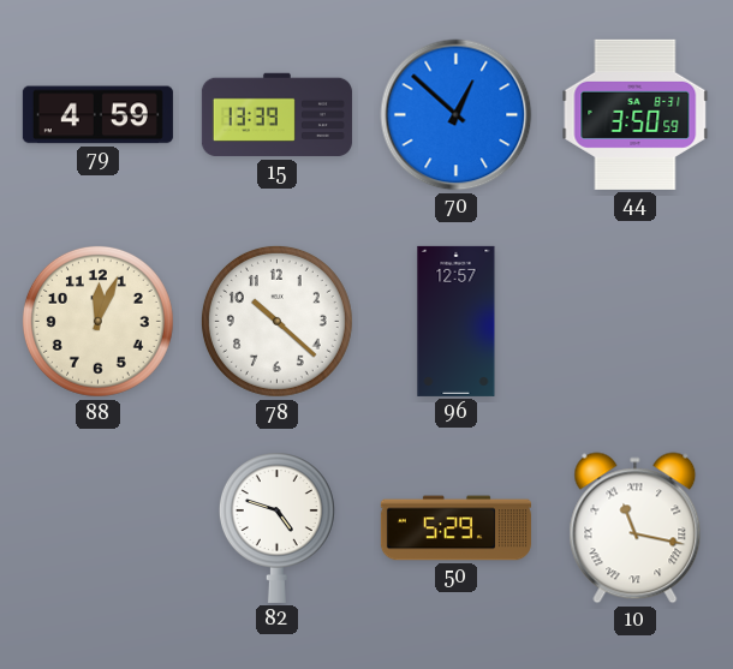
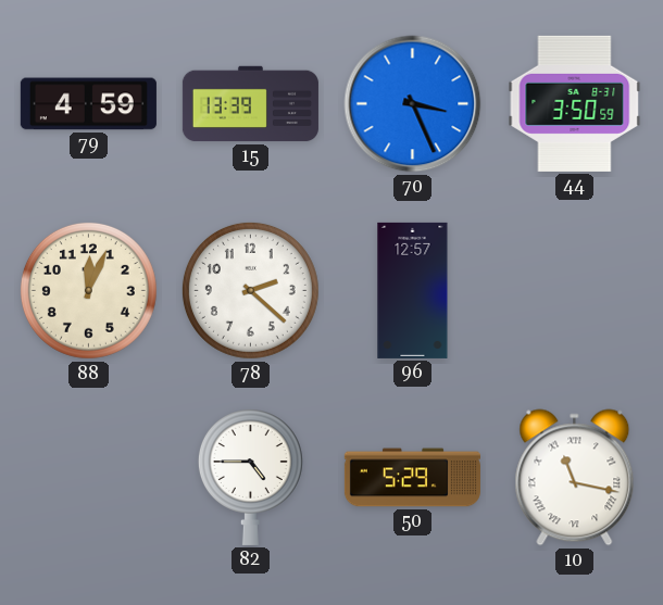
70: 12:52 -> 3:26 (413, 104)
78: 10:22 -> 2:22 (250, 290)
82: 4:48 -> 4:45 (250, 477)
